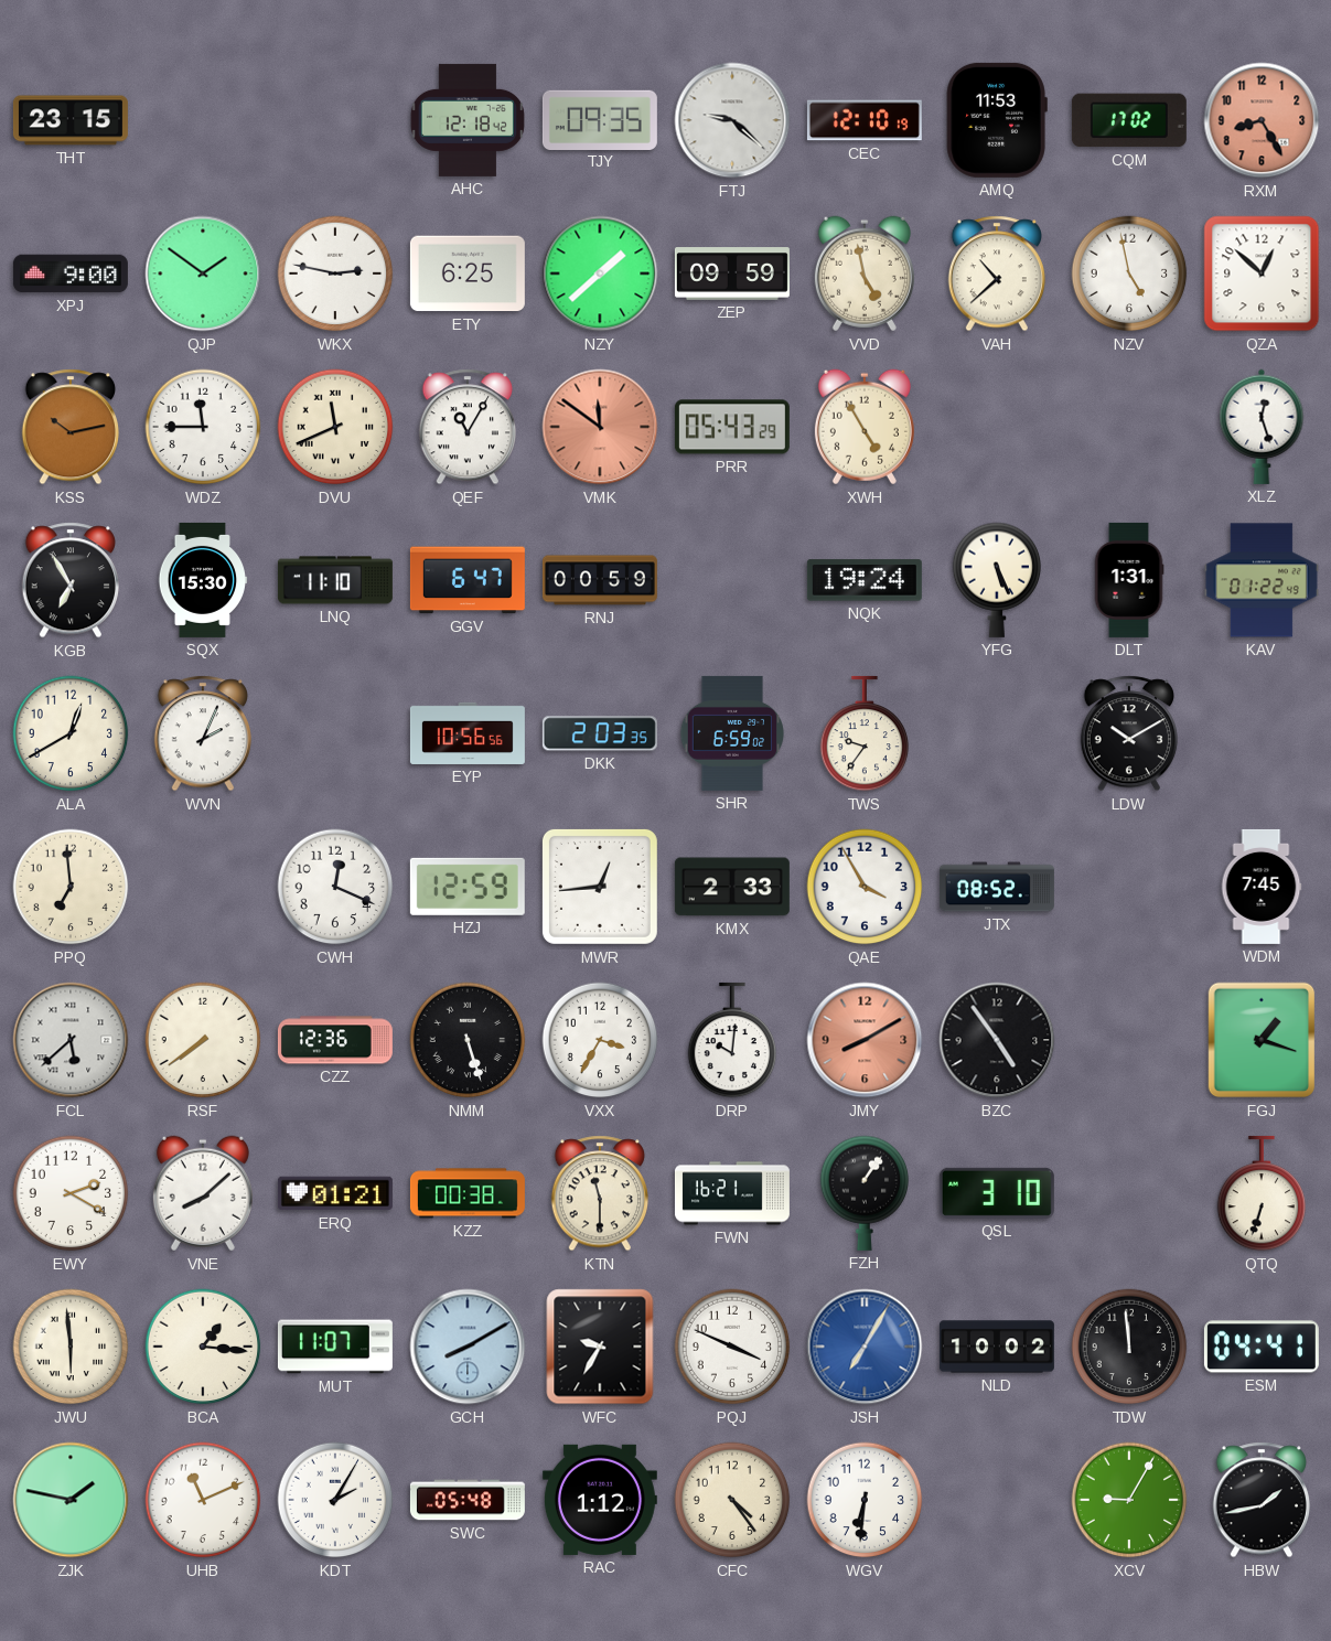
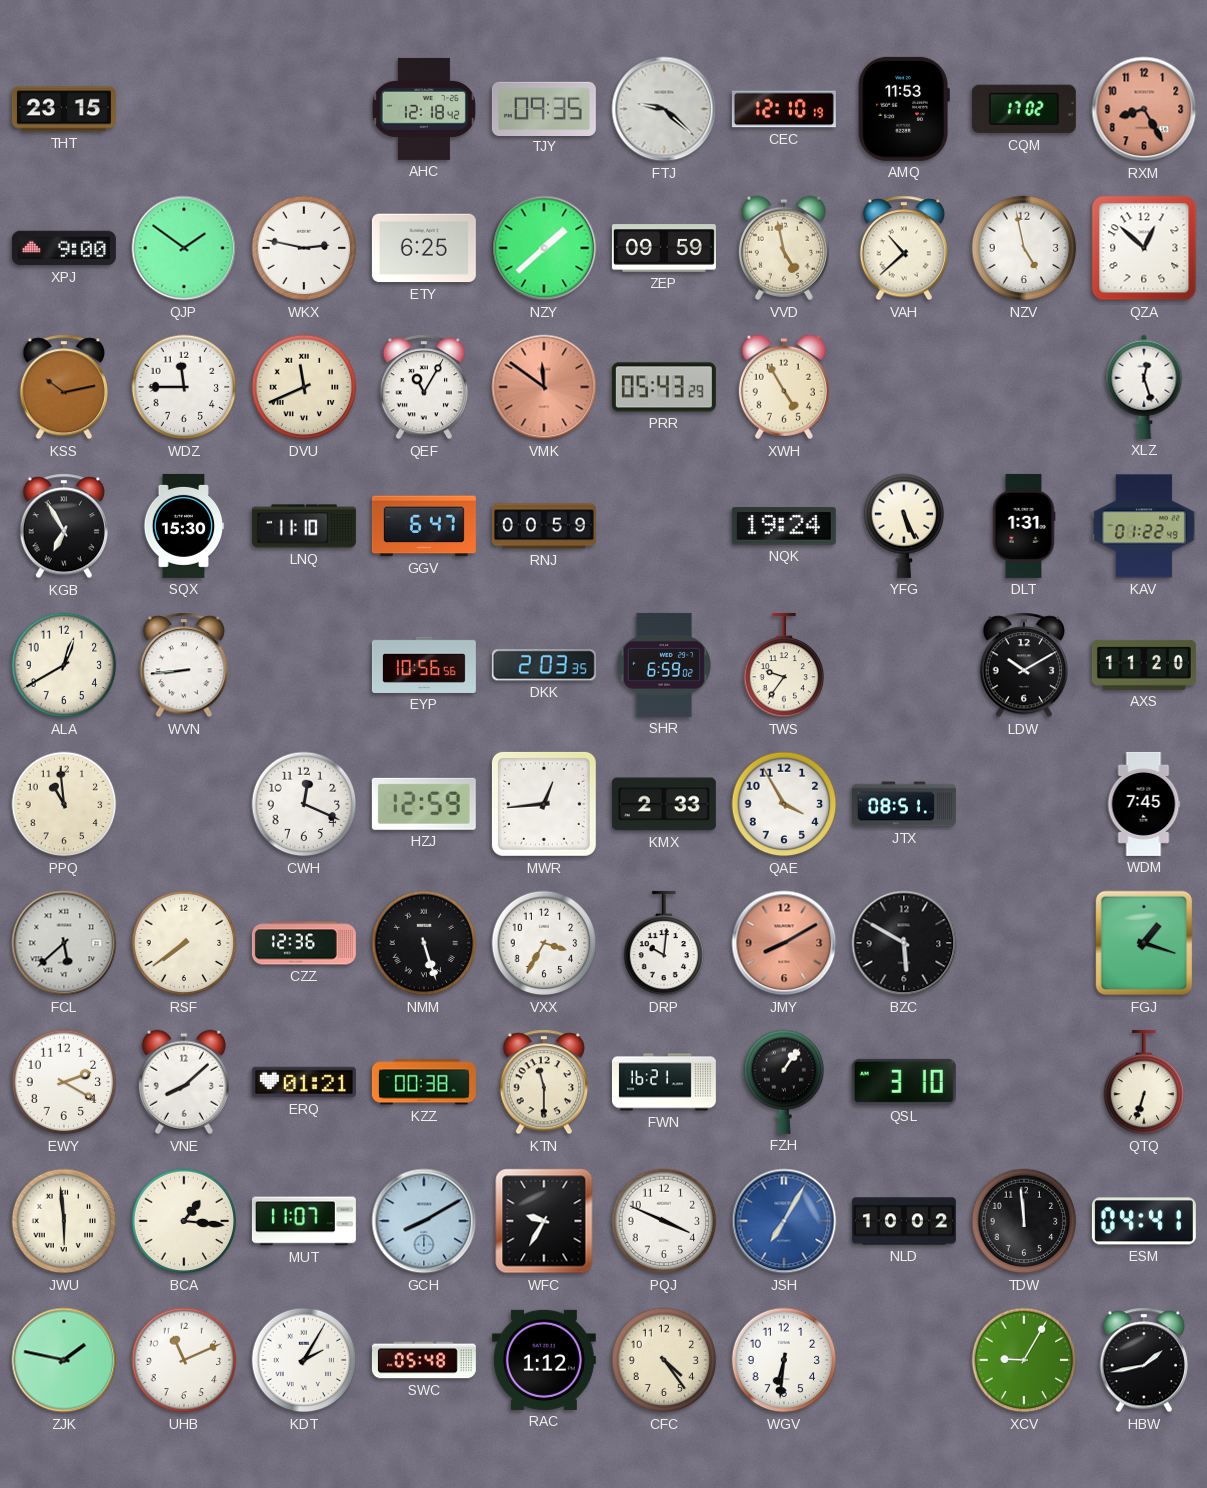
WVN: 2:04 -> 8:44 (183, 665)
AXS: none -> 11:20 (1144, 665)
PPQ: 6:59 -> 10:59 (64, 804)
JTX: 08:52 -> 08:51 (904, 804)
BZC: 4:54 -> 5:50 (904, 943)
